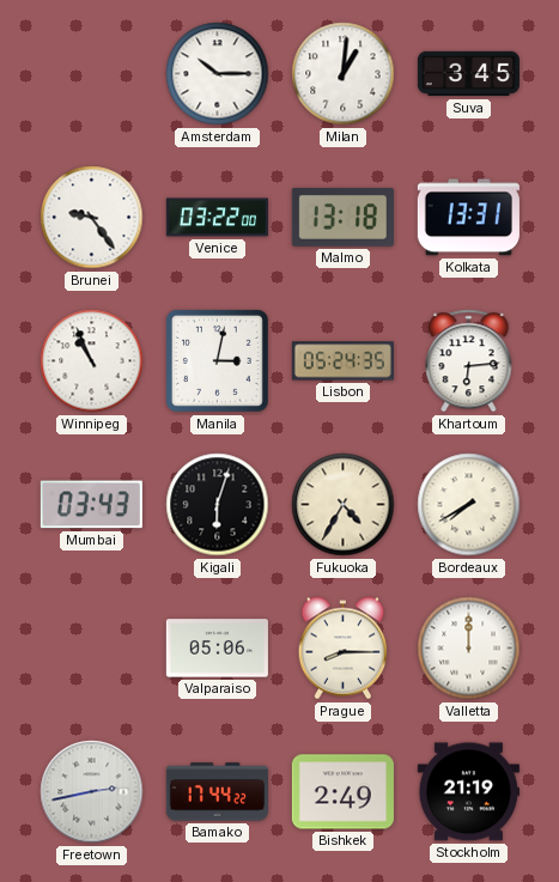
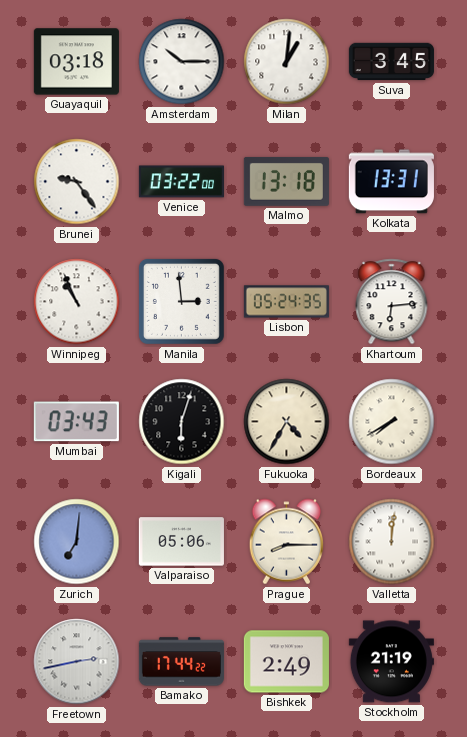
Guayaquil: none -> 03:18 (76, 62)
Manila: 3:02 -> 2:59 (181, 301)
Zurich: none -> 7:01 (77, 542)
Valletta: 12:00 -> 12:01 (392, 542)
